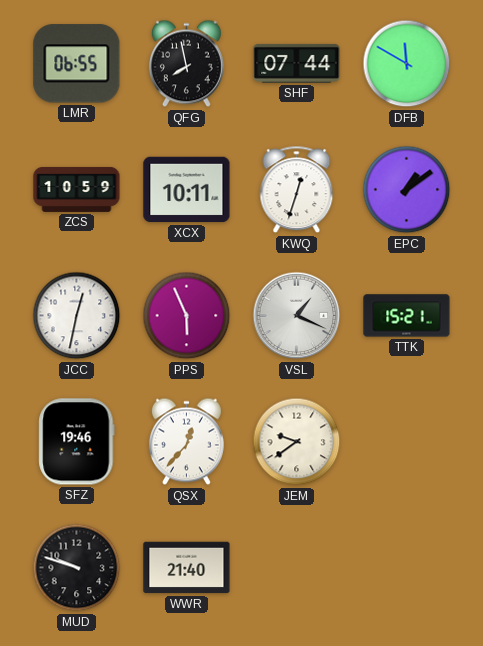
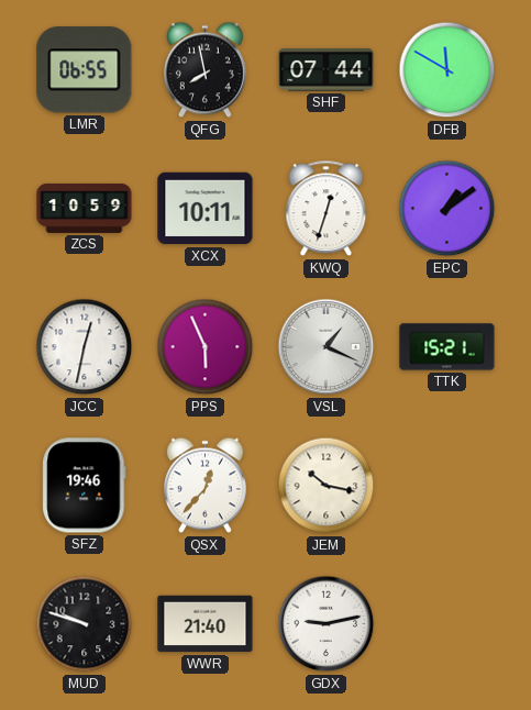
JEM: 9:39 -> 10:17 (327, 486)
GDX: none -> 9:13 (327, 624)
